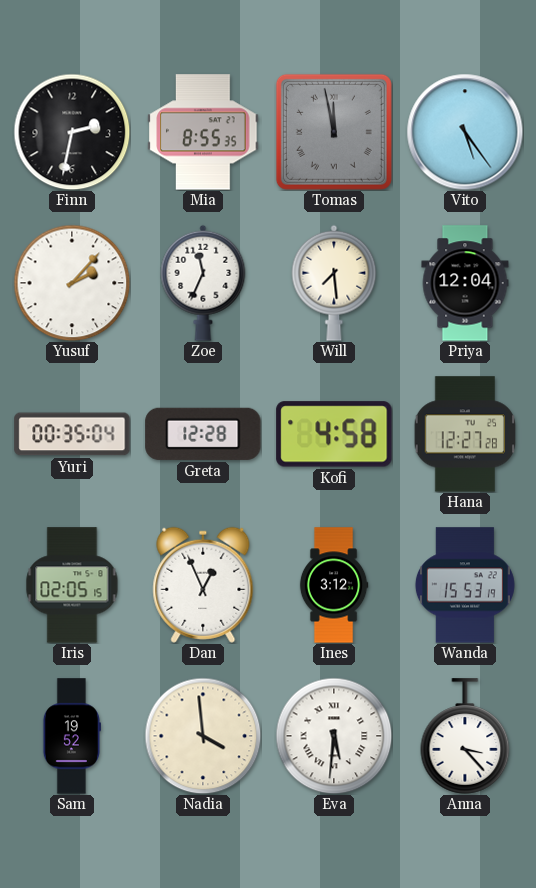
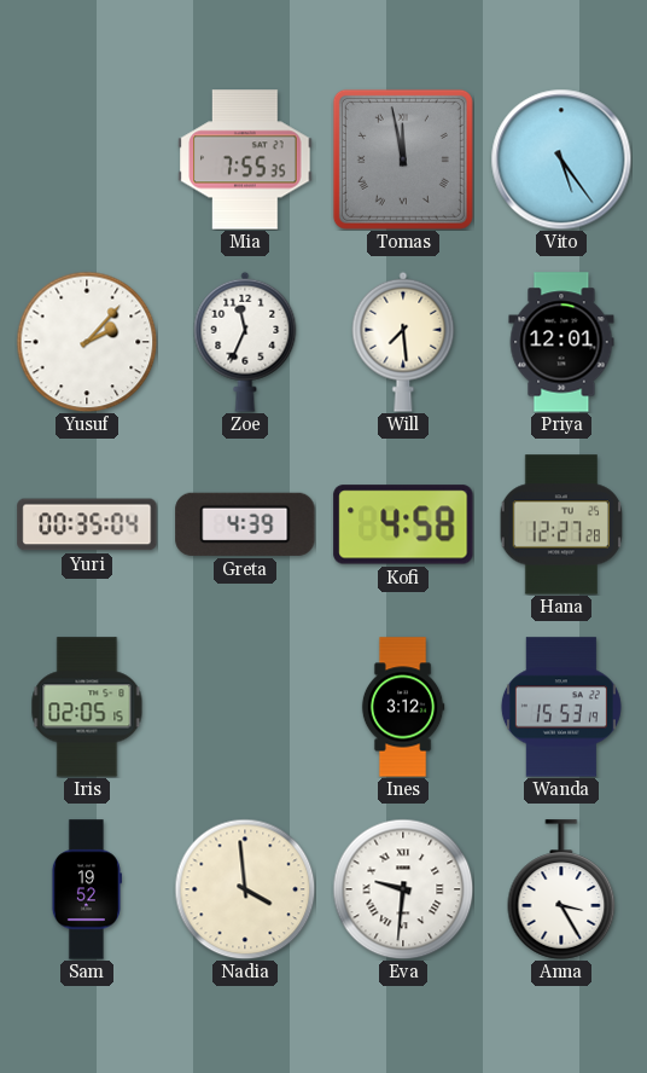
Finn: 2:32 -> none (72, 132)
Mia: 8:55 -> 7:55 (245, 159)
Priya: 12:04 -> 12:01 (561, 342)
Greta: 12:28 -> 4:39 (245, 524)
Dan: 12:56 -> none (203, 585)
Eva: 5:31 -> 9:31 (403, 889)
Anna: 3:23 -> 3:25 (561, 889)
